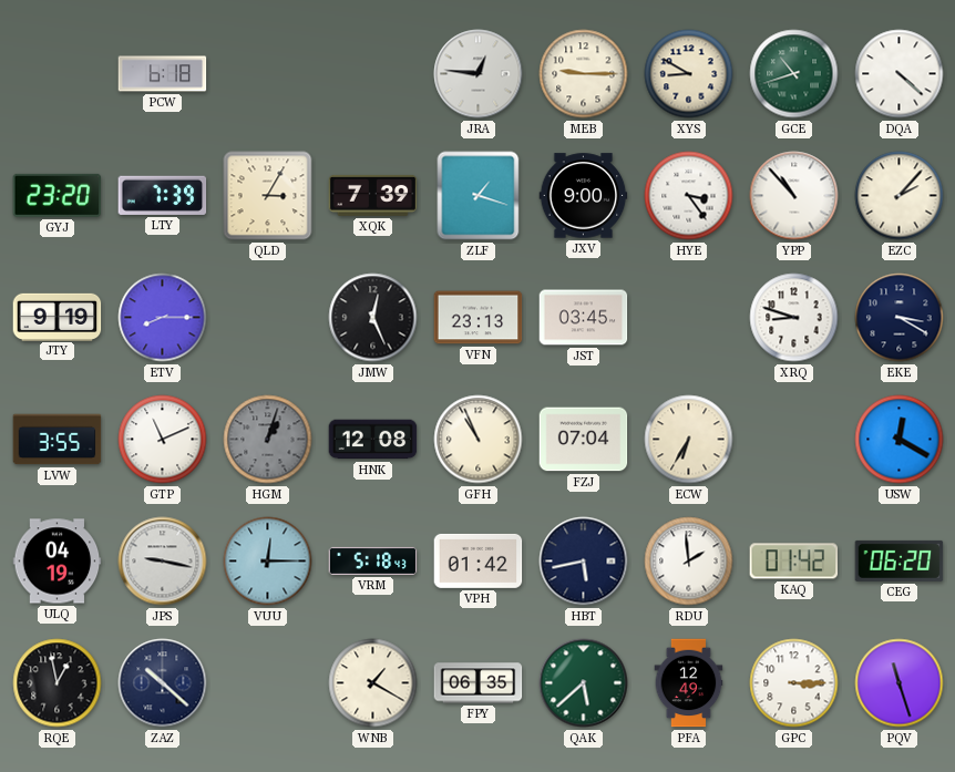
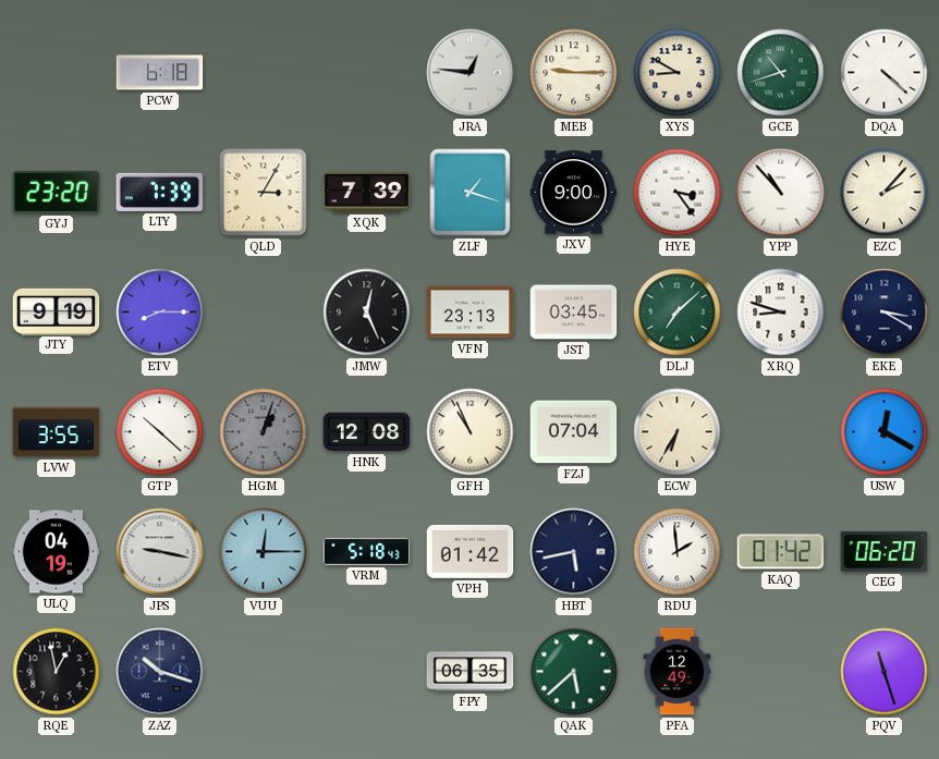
DLJ: none -> 7:08 (678, 313)
GTP: 11:11 -> 10:22 (160, 432)
ZAZ: 10:22 -> 10:18 (160, 672)
WNB: 1:20 -> none (373, 683)
GPC: 3:15 -> none (794, 683)
